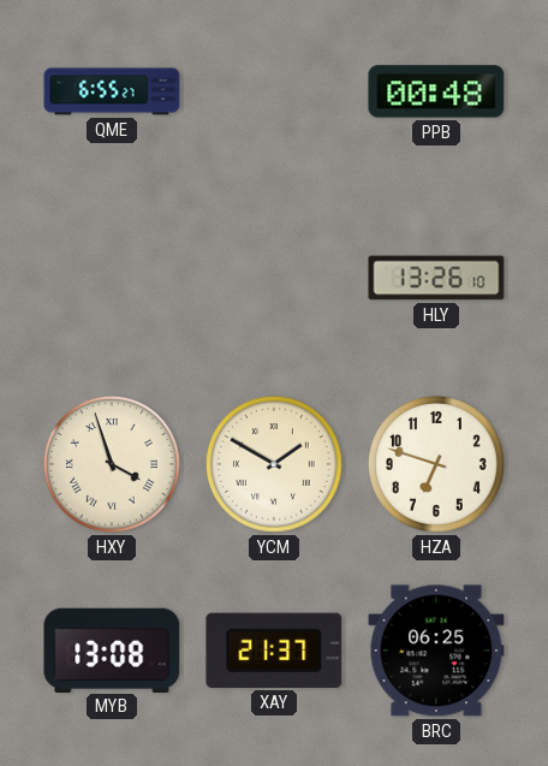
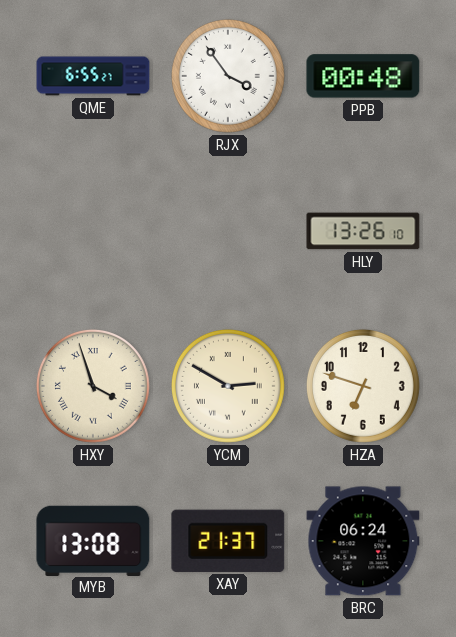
RJX: none -> 3:54 (228, 76)
YCM: 1:50 -> 2:50 (228, 386)
BRC: 06:25 -> 06:24 (363, 541)
